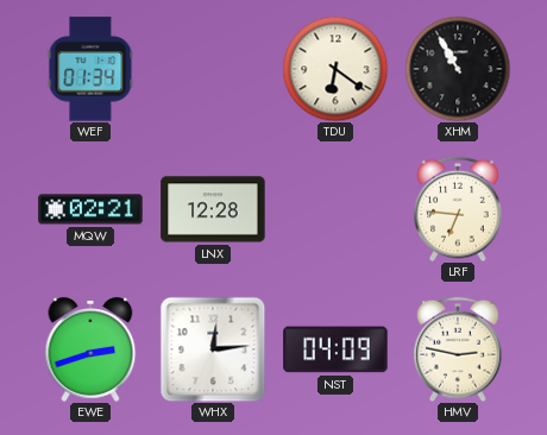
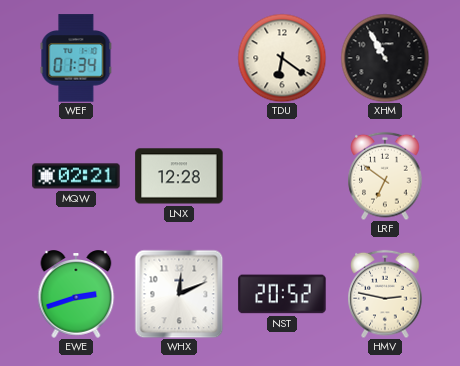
LRF: 6:46 -> 6:51 (385, 176)
WHX: 12:14 -> 12:11 (179, 294)
NST: 04:09 -> 20:52 (282, 294)
